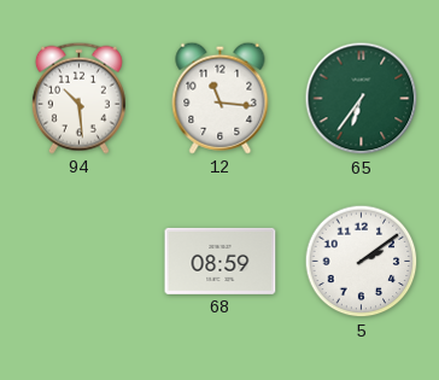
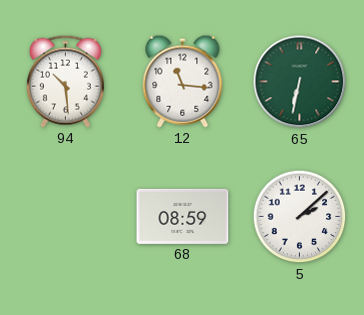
65: 6:36 -> 6:32 (300, 82)
5: 2:09 -> 2:08 (300, 217)
